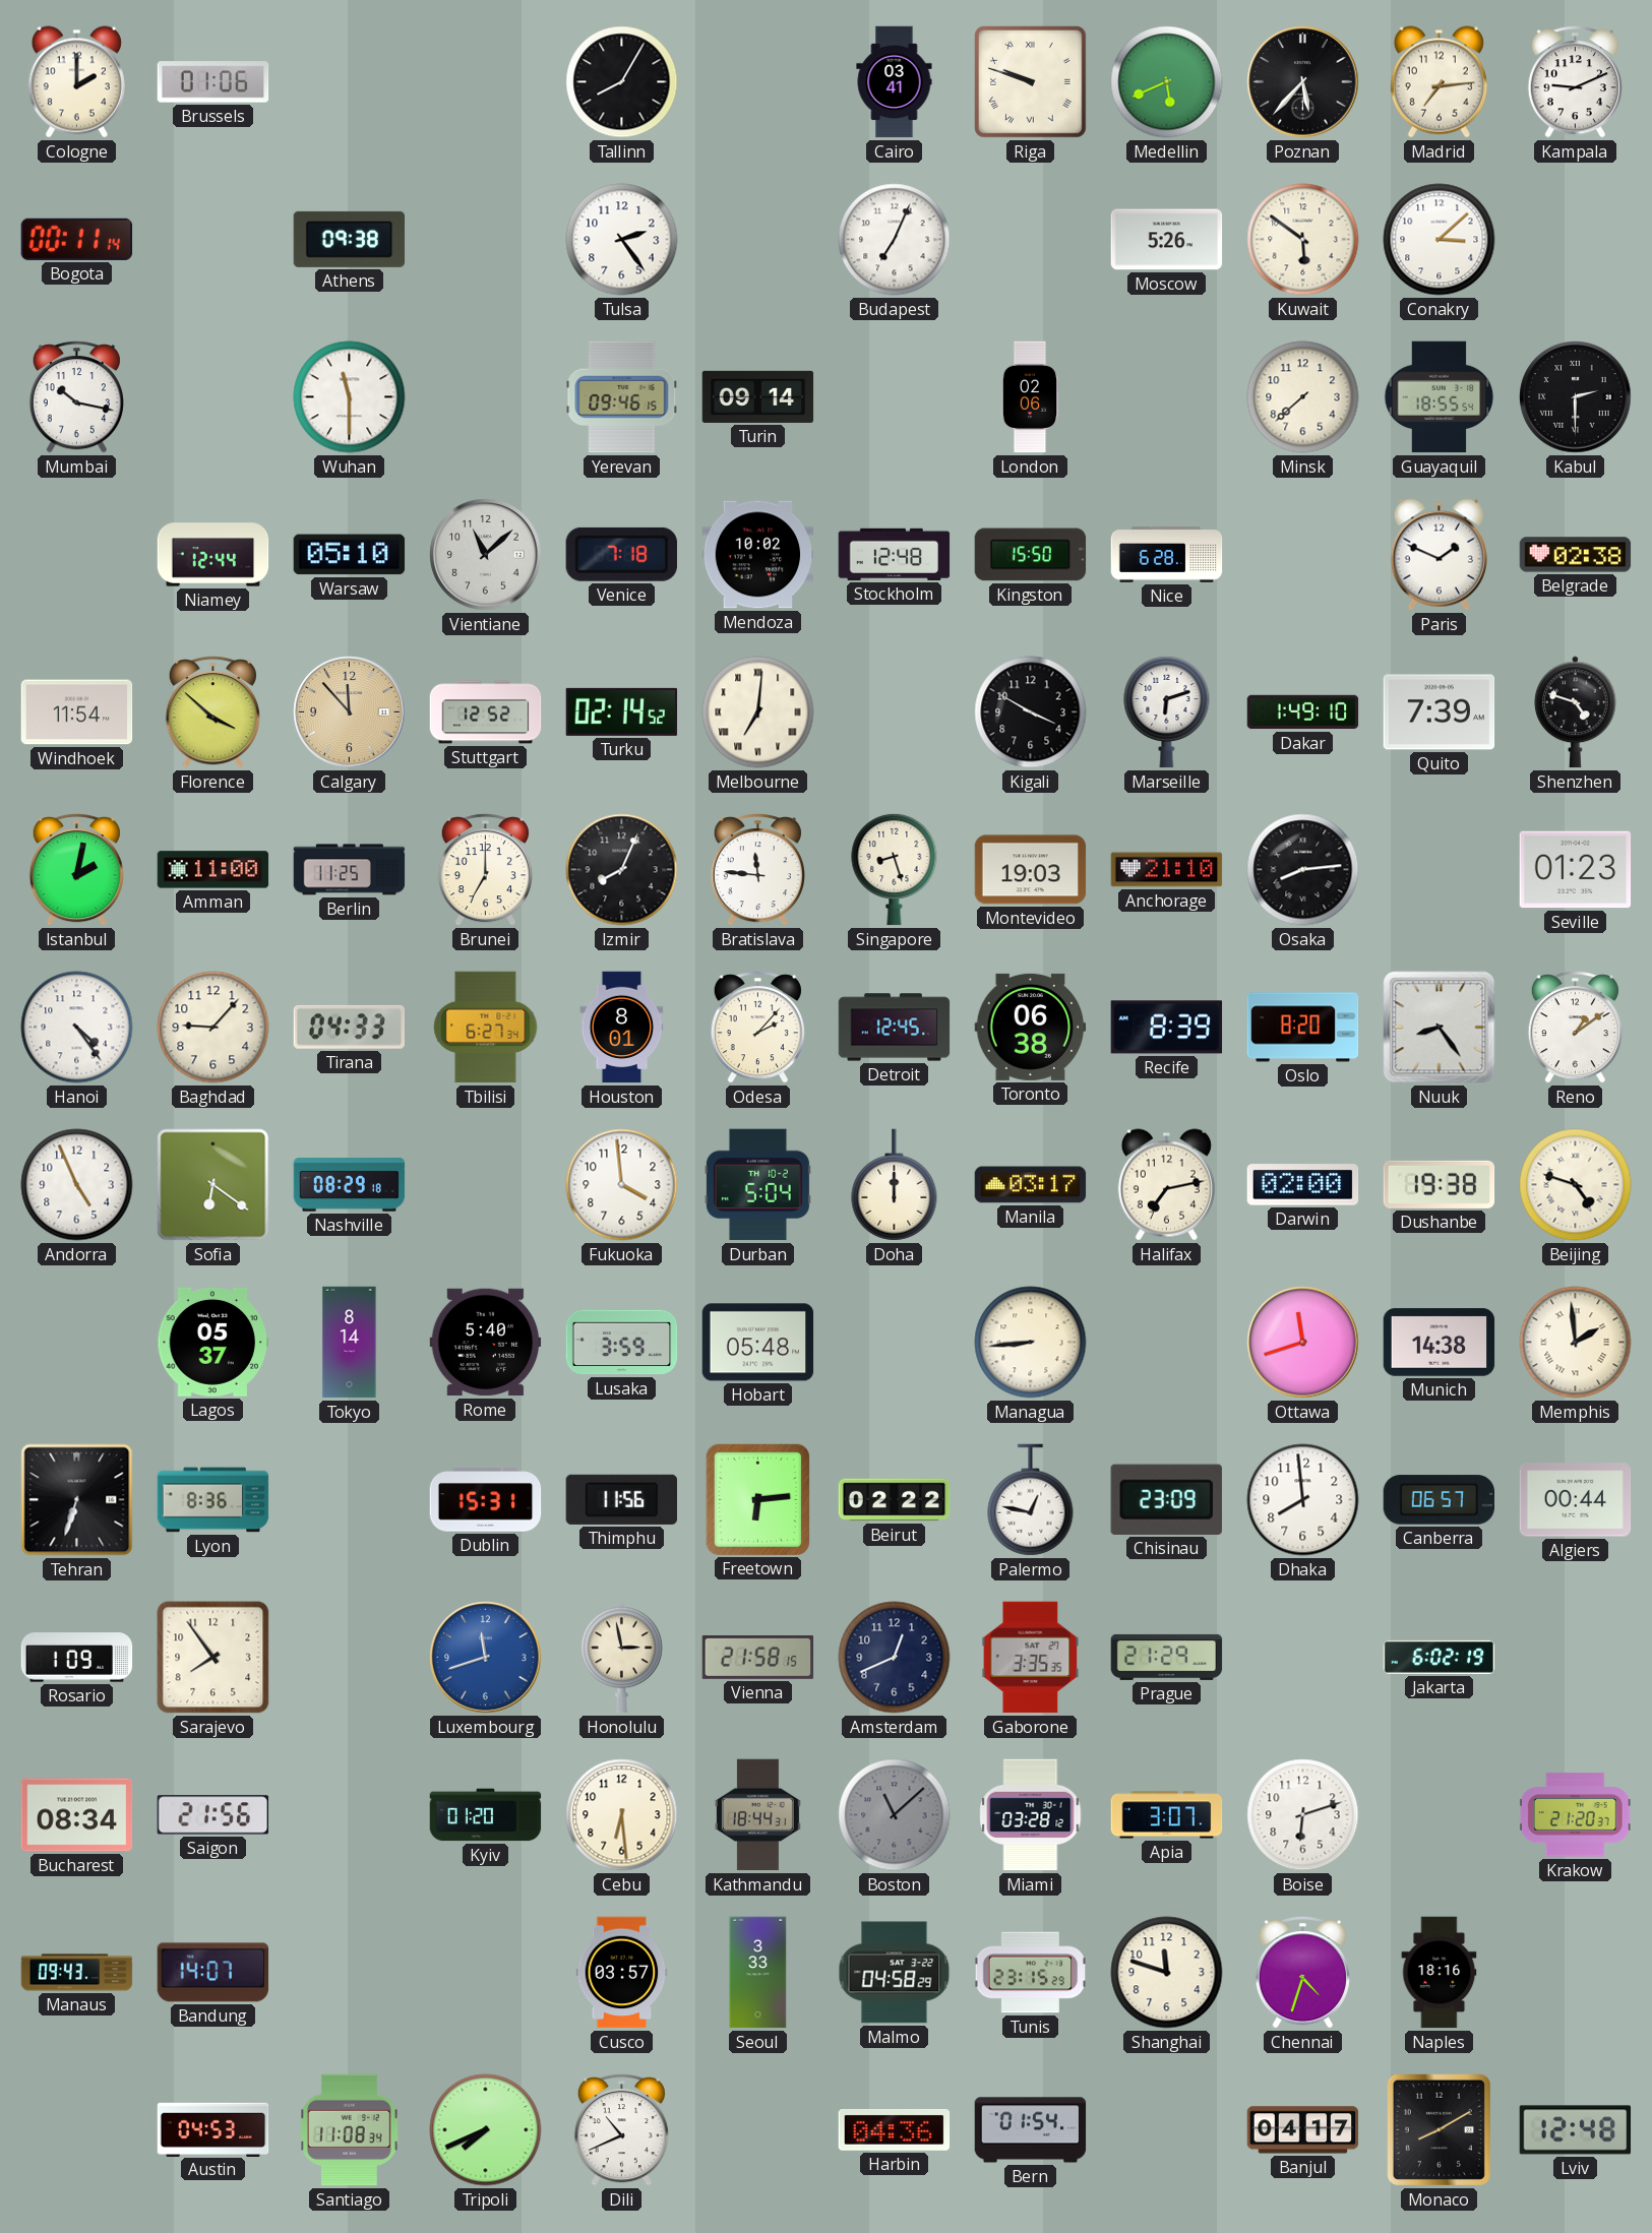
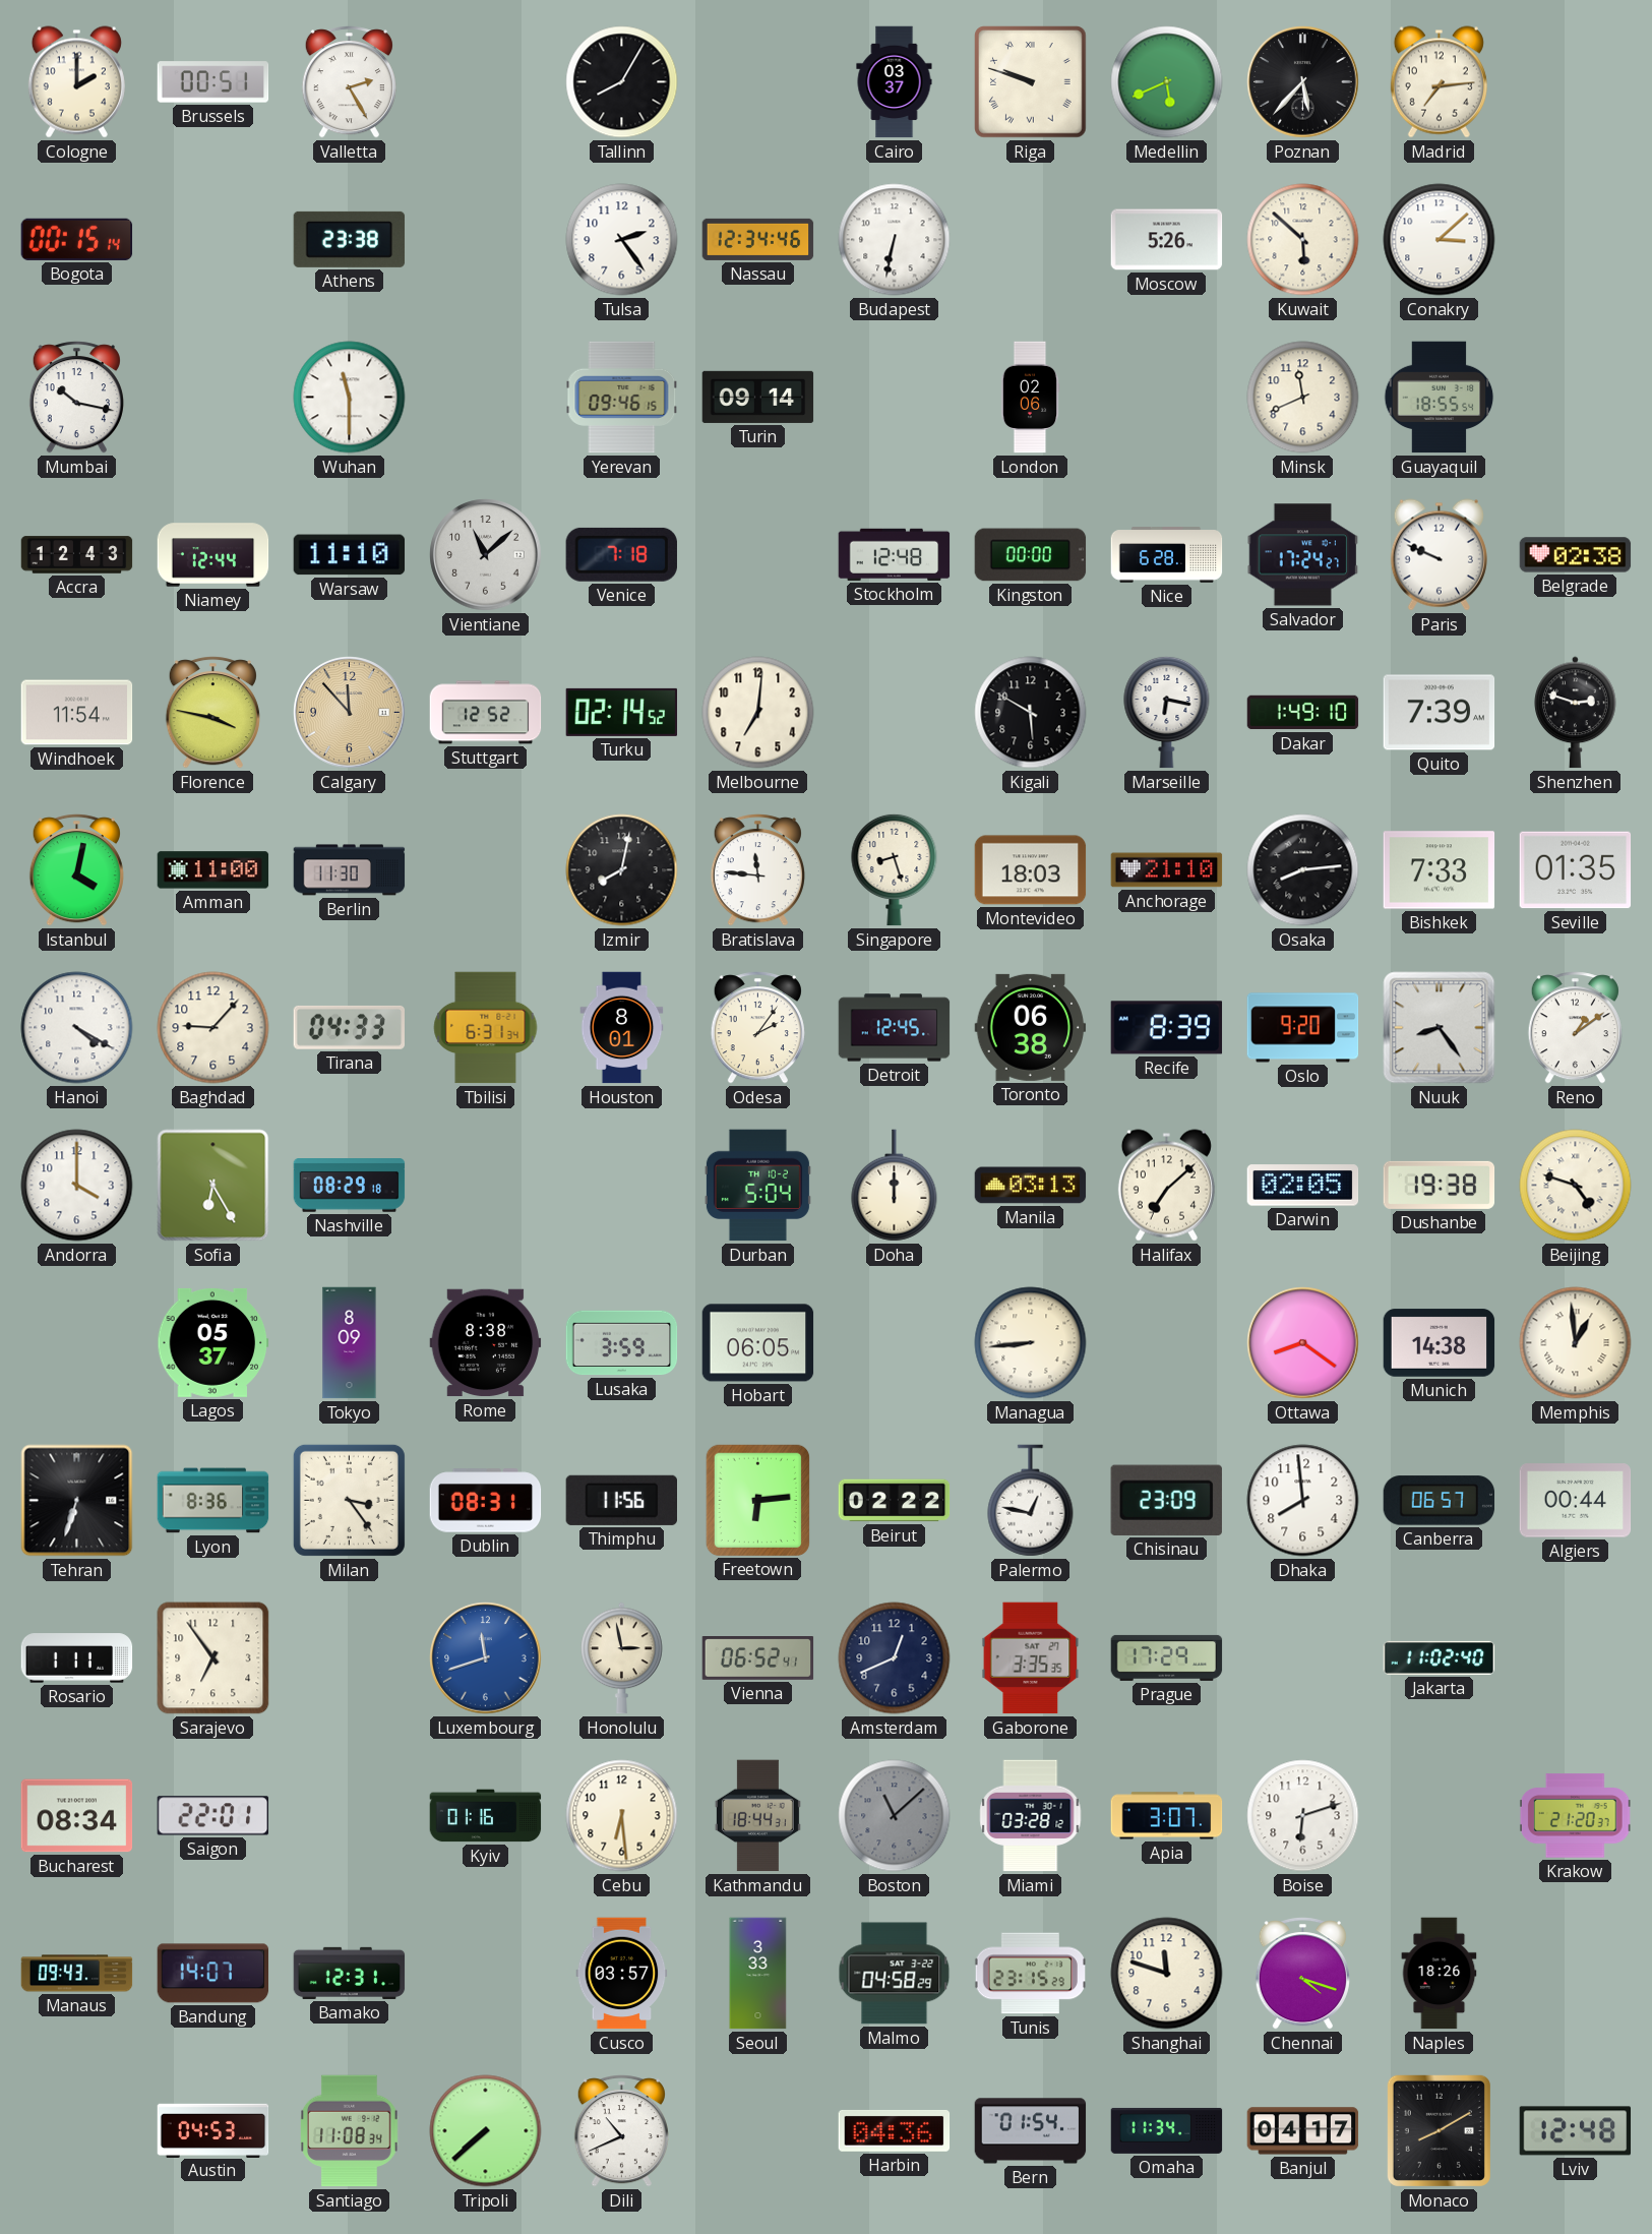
Brussels: 01:06 -> 00:51 (213, 82)
Valletta: none -> 2:25 (349, 82)
Cairo: 03:41 -> 03:37 (895, 82)
Kampala: 9:11 -> none (1575, 82)
Bogota: 00:11 -> 00:15 (77, 239)
Athens: 09:38 -> 23:38 (350, 239)
Nassau: none -> 12:34 (758, 239)
Budapest: 7:04 -> 6:32 (895, 240)
Kuwait: 5:51 -> 5:52 (1303, 240)
Minsk: 7:38 -> 11:41 (1303, 398)
Kabul: 2:30 -> none (1576, 397)
Accra: none -> 12:43 (77, 555)
Warsaw: 05:10 -> 11:10 (350, 555)
Mendoza: 10:02 -> none (758, 555)
Kingston: 15:50 -> 00:00 (1031, 555)
Salvador: none -> 17:24 (1303, 555)
Paris: 1:49 -> 9:49 (1439, 555)
Florence: 3:52 -> 3:47 (212, 713)
Melbourne numerals: Roman -> Arabic (758, 713)
Kigali: 3:50 -> 5:50 (1031, 713)
Marseille: 6:12 -> 6:17 (1167, 712)
Shenzhen: 4:48 -> 2:48 (1576, 713)
Istanbul: 2:02 -> 4:02 (76, 870)
Berlin: 11:25 -> 11:30 (350, 870)
Brunei: 7:00 -> none (485, 870)
Izmir: 8:04 -> 8:02 (622, 870)
Montevideo: 19:03 -> 18:03 (1031, 870)
Bishkek: none -> 7:33 (1440, 870)
Seville: 01:23 -> 01:35 (1576, 870)
Hanoi: 4:24 -> 4:20 (77, 1028)
Tbilisi: 6:27 -> 6:31 (486, 1028)
Odesa: 2:07 -> 2:06 (757, 1028)
Oslo: 8:20 -> 9:20 (1303, 1028)
Andorra: 4:56 -> 4:00 (77, 1186)
Sofia: 6:21 -> 6:25 (213, 1186)
Fukuoka: 3:59 -> none (622, 1185)
Manila: 03:17 -> 03:13 (1031, 1186)
Halifax: 7:13 -> 7:08 (1166, 1186)
Darwin: 02:00 -> 02:05 (1303, 1186)
Tokyo: 8:14 -> 8:09 (350, 1343)
Rome: 5:40 -> 8:38 (486, 1343)
Hobart: 05:48 -> 06:05 (758, 1343)
Ottawa: 11:42 -> 8:21 (1303, 1343)
Memphis: 1:59 -> 12:59 (1576, 1343)
Milan: none -> 3:24 (349, 1500)
Dublin: 15:31 -> 08:31 (486, 1501)
Rosario: 1:09 -> 1:11 (77, 1658)
Sarajevo: 7:54 -> 6:54 (213, 1658)
Vienna: 21:58 -> 06:52 (758, 1658)
Prague: 21:29 -> 17:29 (1167, 1657)
Jakarta: 6:02 -> 11:02 (1440, 1657)
Saigon: 21:56 -> 22:01 (213, 1816)
Kyiv: 01:20 -> 01:16 (486, 1816)
Bamako: none -> 12:31 (350, 1973)
Chennai: 4:33 -> 4:18 (1302, 1974)
Naples: 18:16 -> 18:26 (1440, 1974)
Tripoli: 7:41 -> 7:38 (486, 2131)
Omaha: none -> 11:34 (1167, 2130)
